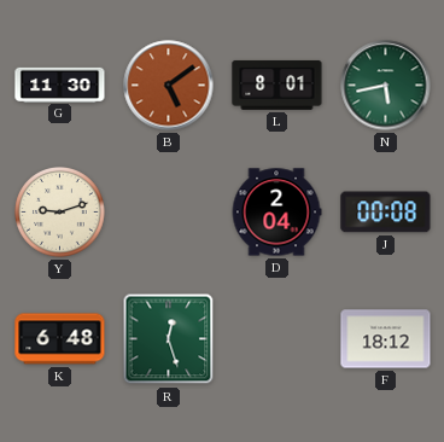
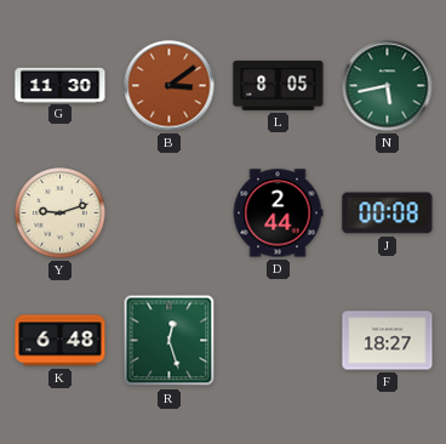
B: 5:09 -> 3:09 (170, 86)
L: 8:01 -> 8:05 (279, 85)
D: 2:04 -> 2:44 (278, 214)
F: 18:12 -> 18:27 (388, 341)
